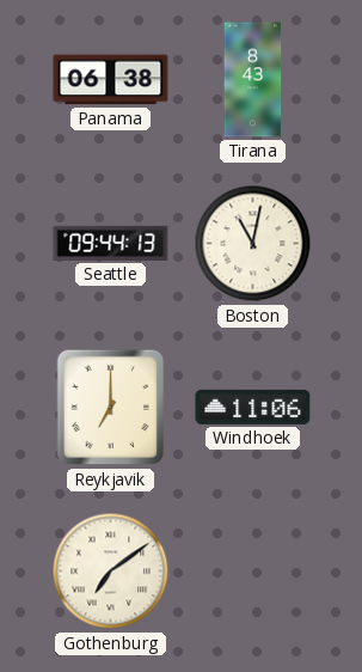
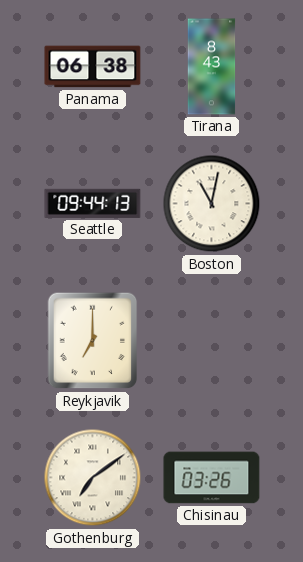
Windhoek: 11:06 -> none (253, 407)
Chisinau: none -> 03:26 (212, 478)
